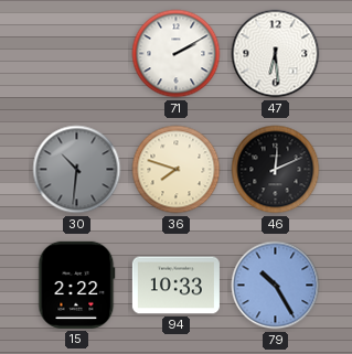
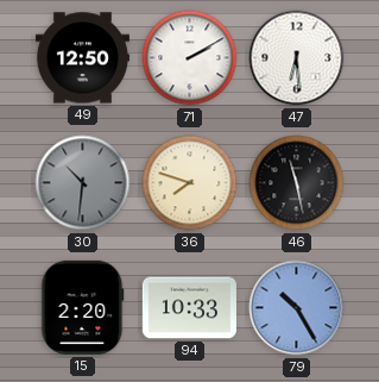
49: none -> 12:50 (82, 58)
46: 12:11 -> 11:28 (297, 183)
15: 2:22 -> 2:20 (83, 307)
